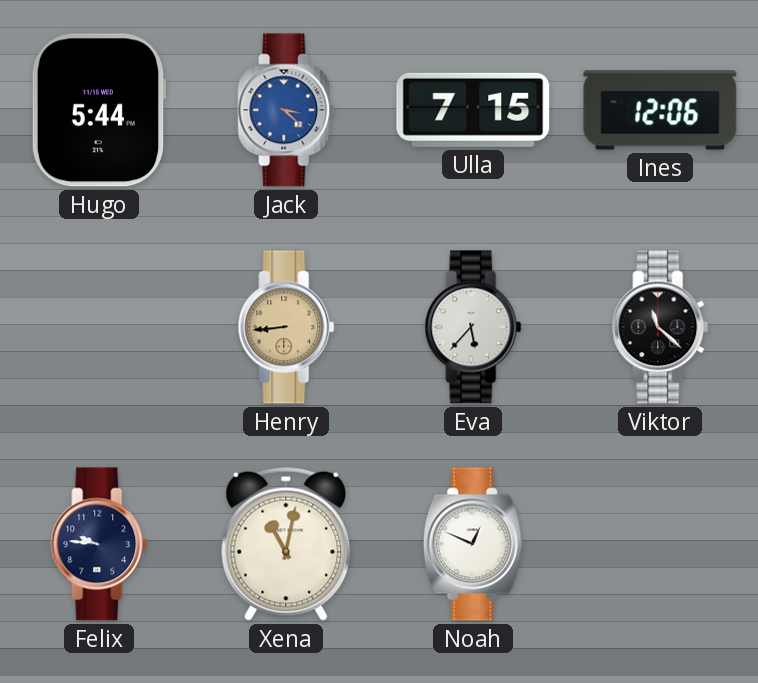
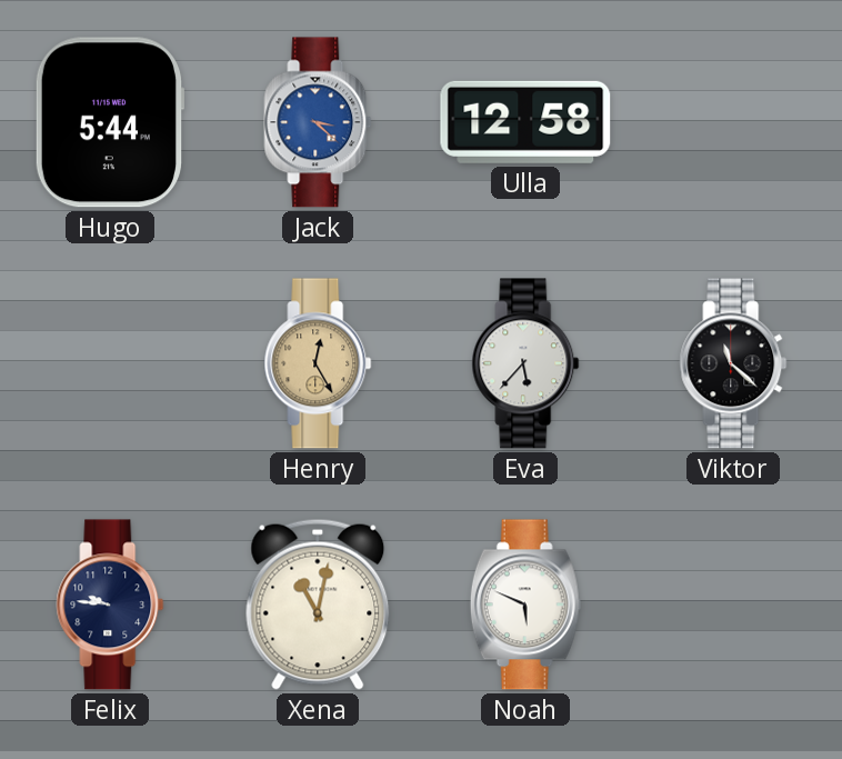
Ulla: 7:15 -> 12:58 (525, 122)
Ines: 12:06 -> none (660, 110)
Henry: 8:44 -> 12:25 (318, 363)
Noah: 12:49 -> 5:49 (525, 605)
